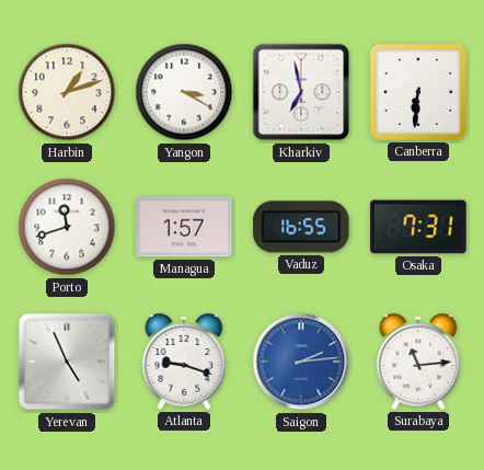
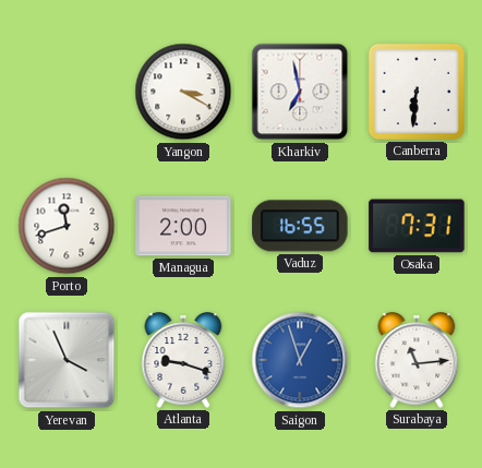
Harbin: 1:12 -> none (67, 92)
Managua: 1:57 -> 2:00 (183, 226)
Yerevan: 4:56 -> 3:56 (67, 360)
Saigon: 2:14 -> 12:57 (300, 360)
